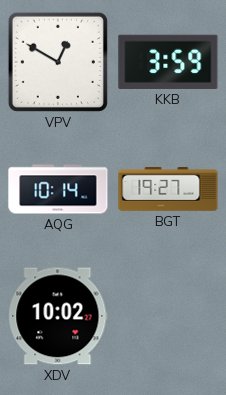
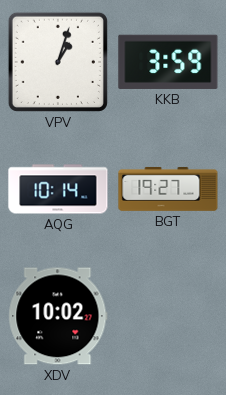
VPV: 12:50 -> 1:03 (58, 62)
